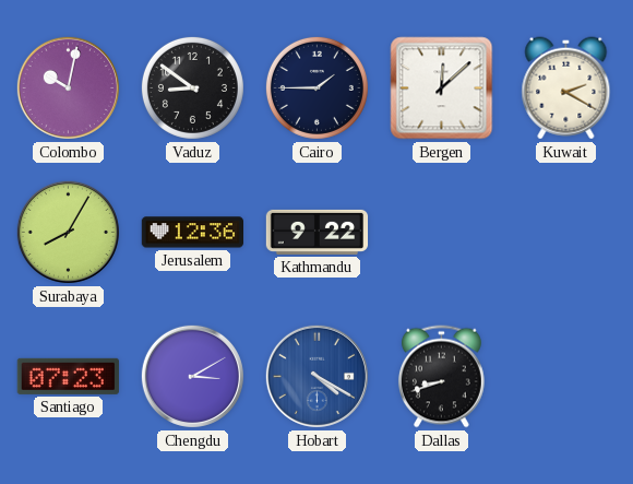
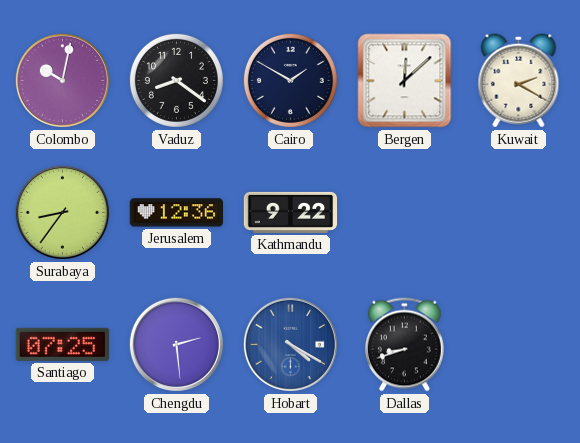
Vaduz: 8:51 -> 8:21 (176, 80)
Cairo: 1:45 -> 1:50 (290, 80)
Surabaya: 8:05 -> 8:36 (62, 212)
Santiago: 07:23 -> 07:25 (62, 344)
Chengdu: 3:10 -> 2:29 (176, 344)
